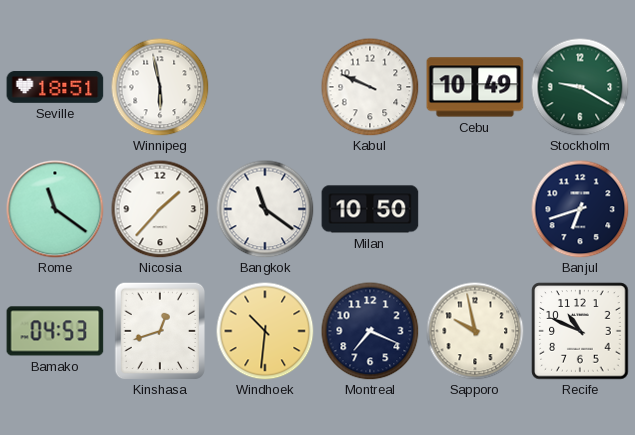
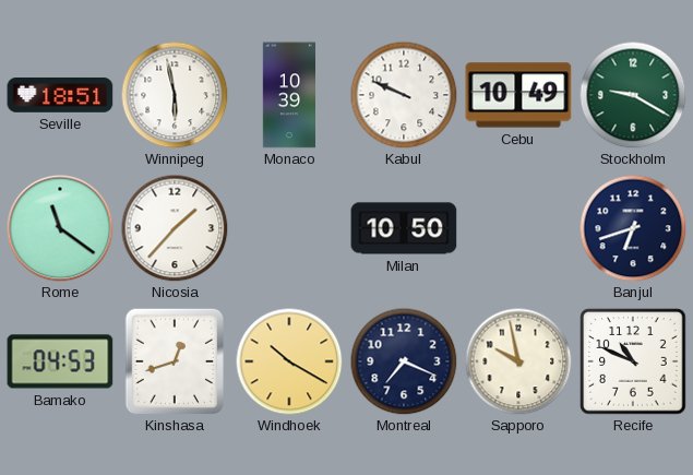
Monaco: none -> 10:39 (288, 95)
Bangkok: 11:21 -> none (265, 209)
Windhoek: 10:31 -> 10:20 (289, 361)
